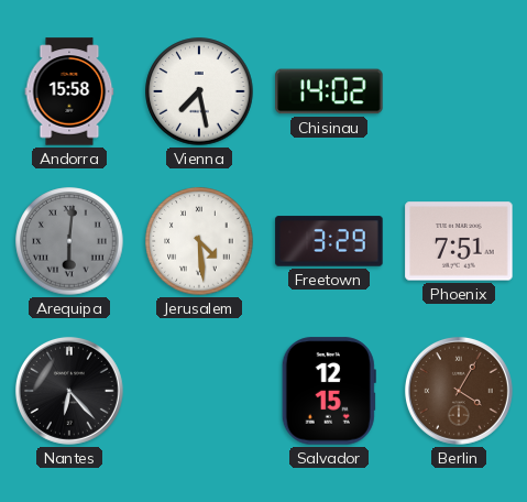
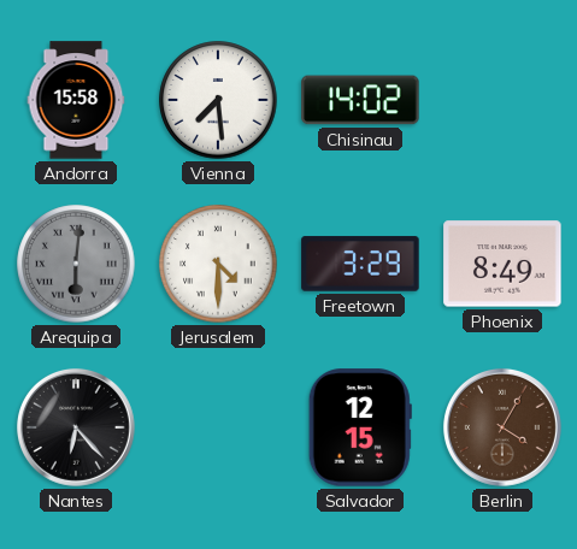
Vienna: 7:28 -> 7:29 (218, 100)
Jerusalem: 4:29 -> 4:30 (218, 264)
Phoenix: 7:51 -> 8:49 (502, 264)
